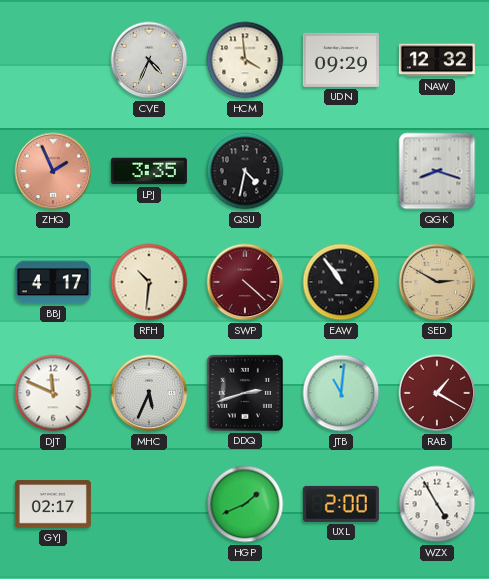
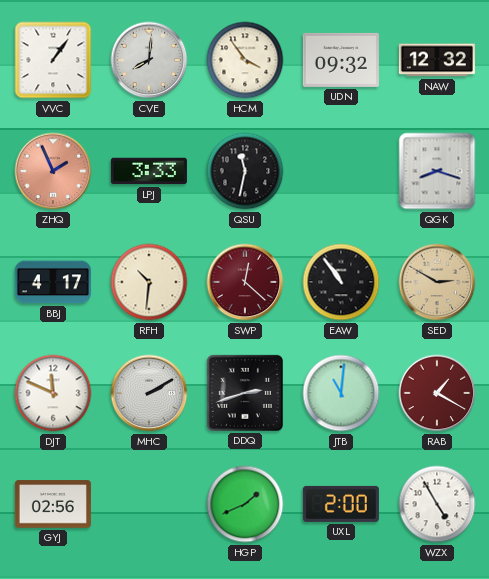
VVC: none -> 1:06 (53, 60)
CVE: 4:34 -> 8:01 (149, 60)
HCM: 3:59 -> 3:54 (245, 60)
UDN: 09:29 -> 09:32 (341, 60)
LPJ: 3:35 -> 3:33 (149, 171)
QSU: 4:32 -> 11:32 (245, 171)
SWP: 4:22 -> 12:22 (245, 282)
MHC: 5:34 -> 2:10 (149, 393)
GYJ: 02:17 -> 02:56 (53, 504)
